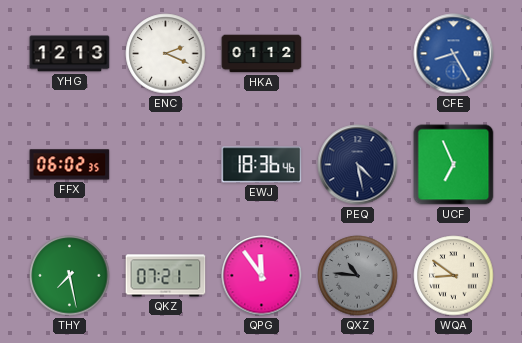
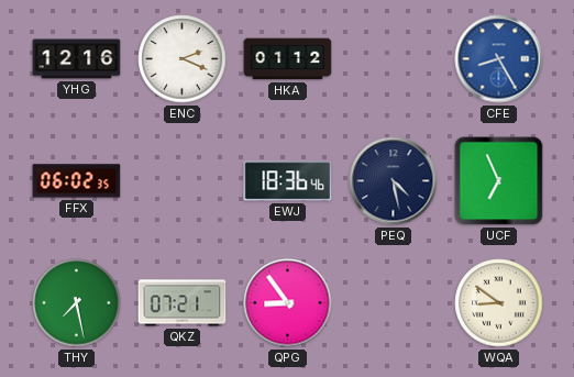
YHG: 12:13 -> 12:16 (77, 59)
QPG: 11:54 -> 8:54 (288, 303)
QXZ: 10:46 -> none (358, 276)
